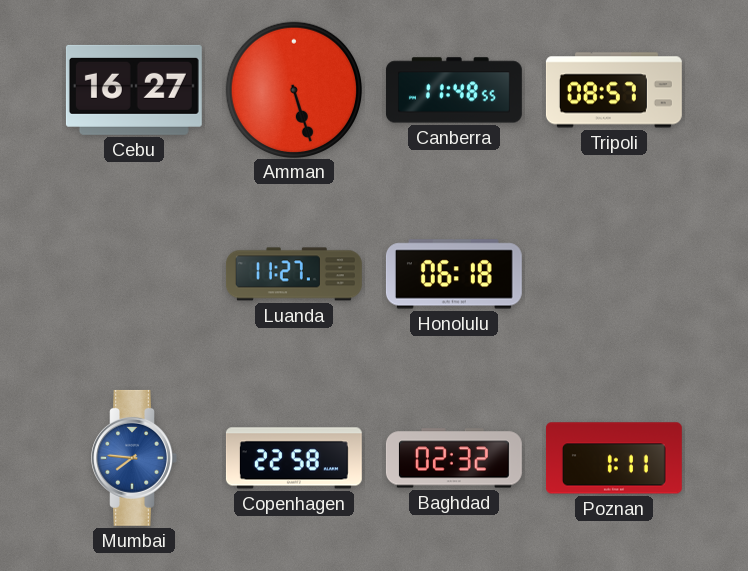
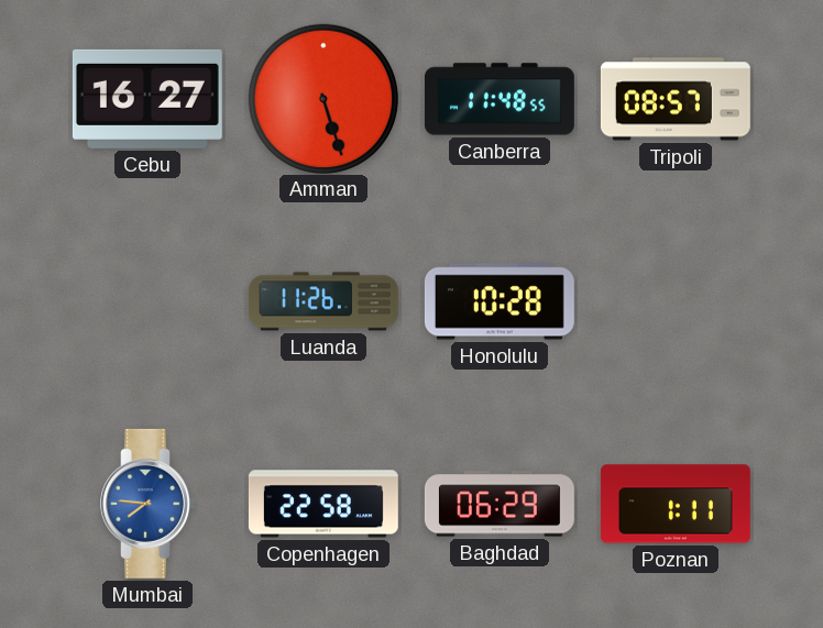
Luanda: 11:27 -> 11:26 (323, 301)
Honolulu: 06:18 -> 10:28 (500, 301)
Baghdad: 02:32 -> 06:29 (500, 504)
